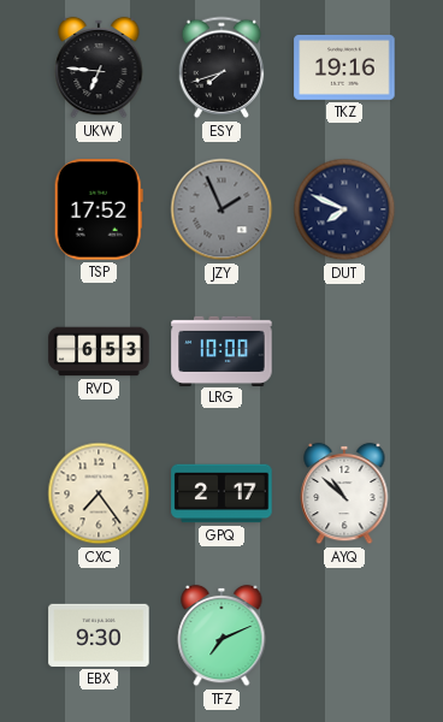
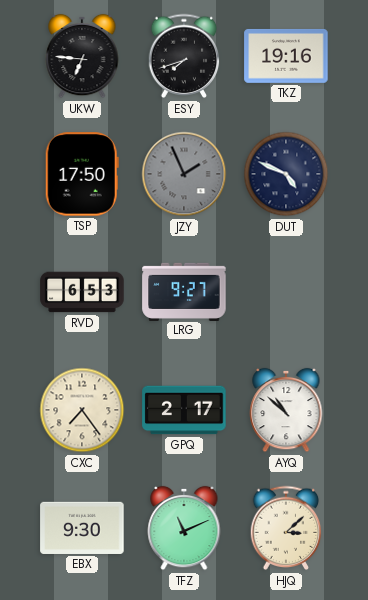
TSP: 17:52 -> 17:50 (82, 174)
DUT: 7:49 -> 4:49 (286, 174)
LRG: 10:00 -> 9:27 (184, 291)
TFZ: 7:11 -> 11:11 (184, 528)
HJQ: none -> 3:08 (286, 528)
